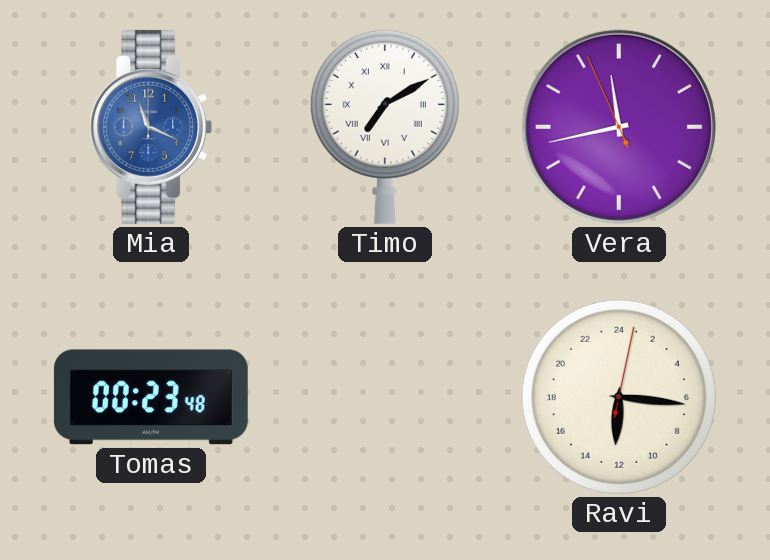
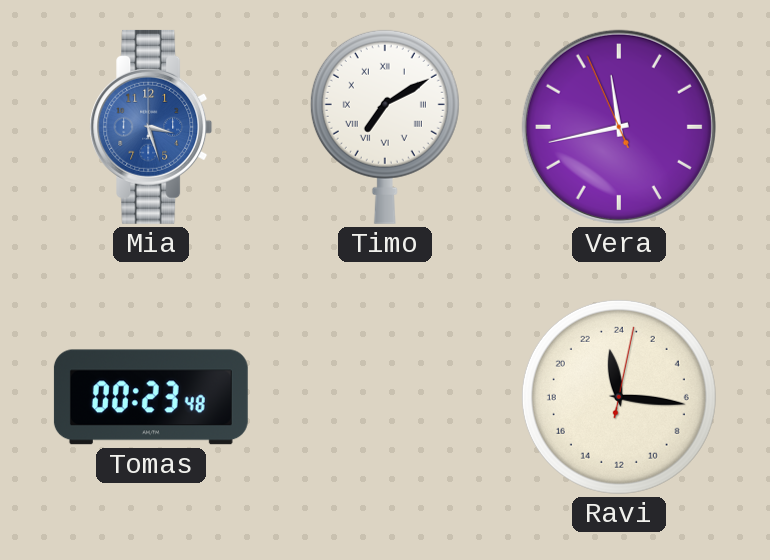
Mia: 11:19 -> 3:27 (151, 127)
Ravi: 12:16 -> 23:16 (619, 397)
